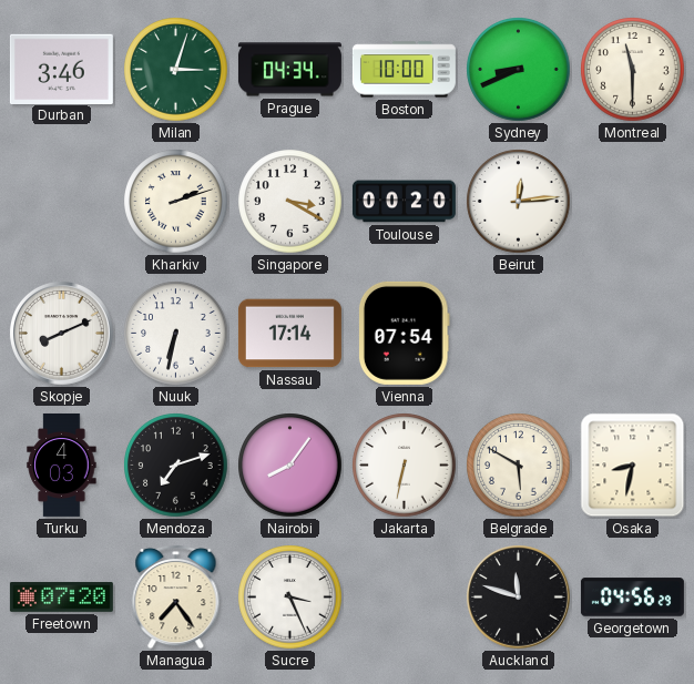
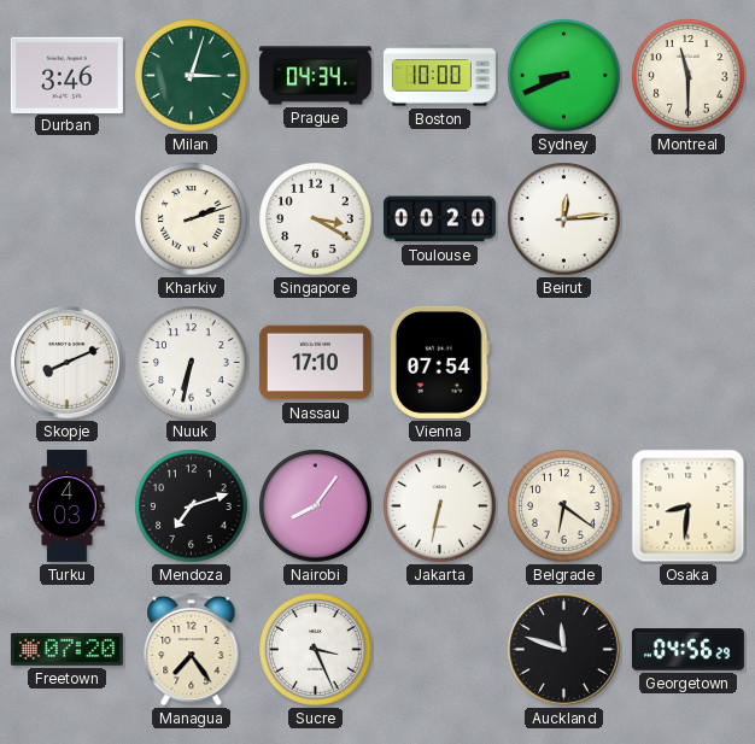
Nassau: 17:14 -> 17:10 (315, 363)
Belgrade: 5:50 -> 6:21 (564, 506)
Osaka: 8:32 -> 8:31 (689, 506)
